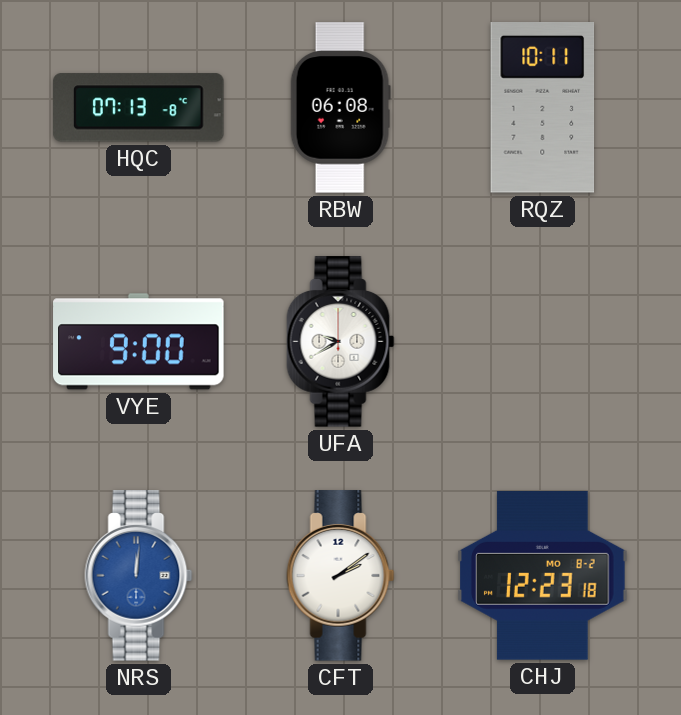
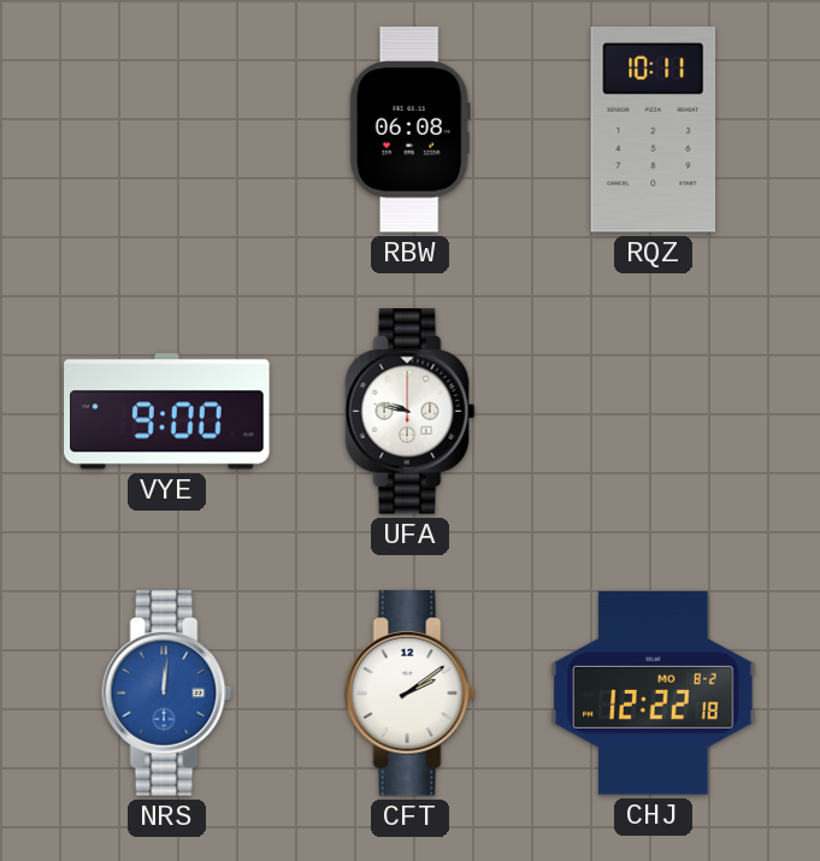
HQC: 07:13 -> none (139, 108)
UFA: 9:40 -> 9:47 (411, 412)
CHJ: 12:23 -> 12:22 (654, 694)
